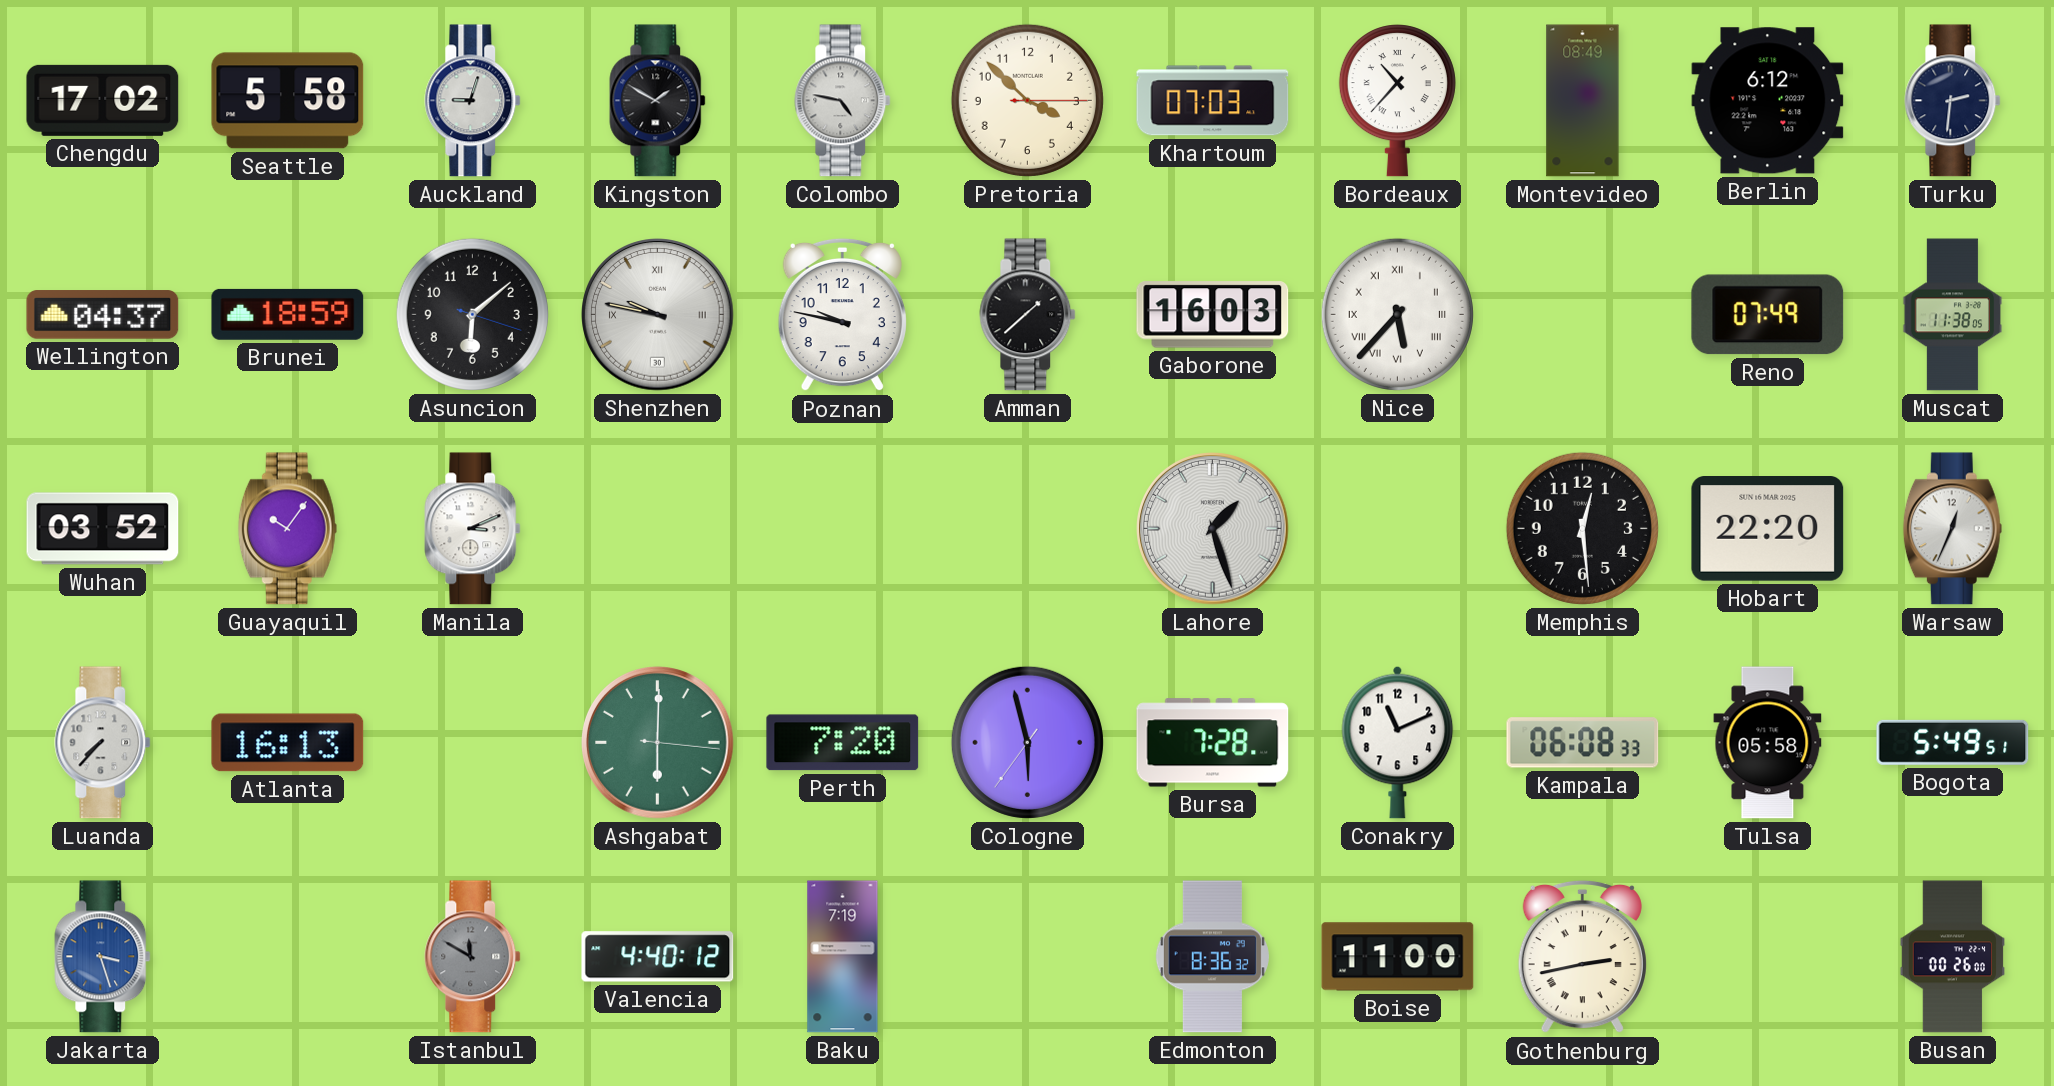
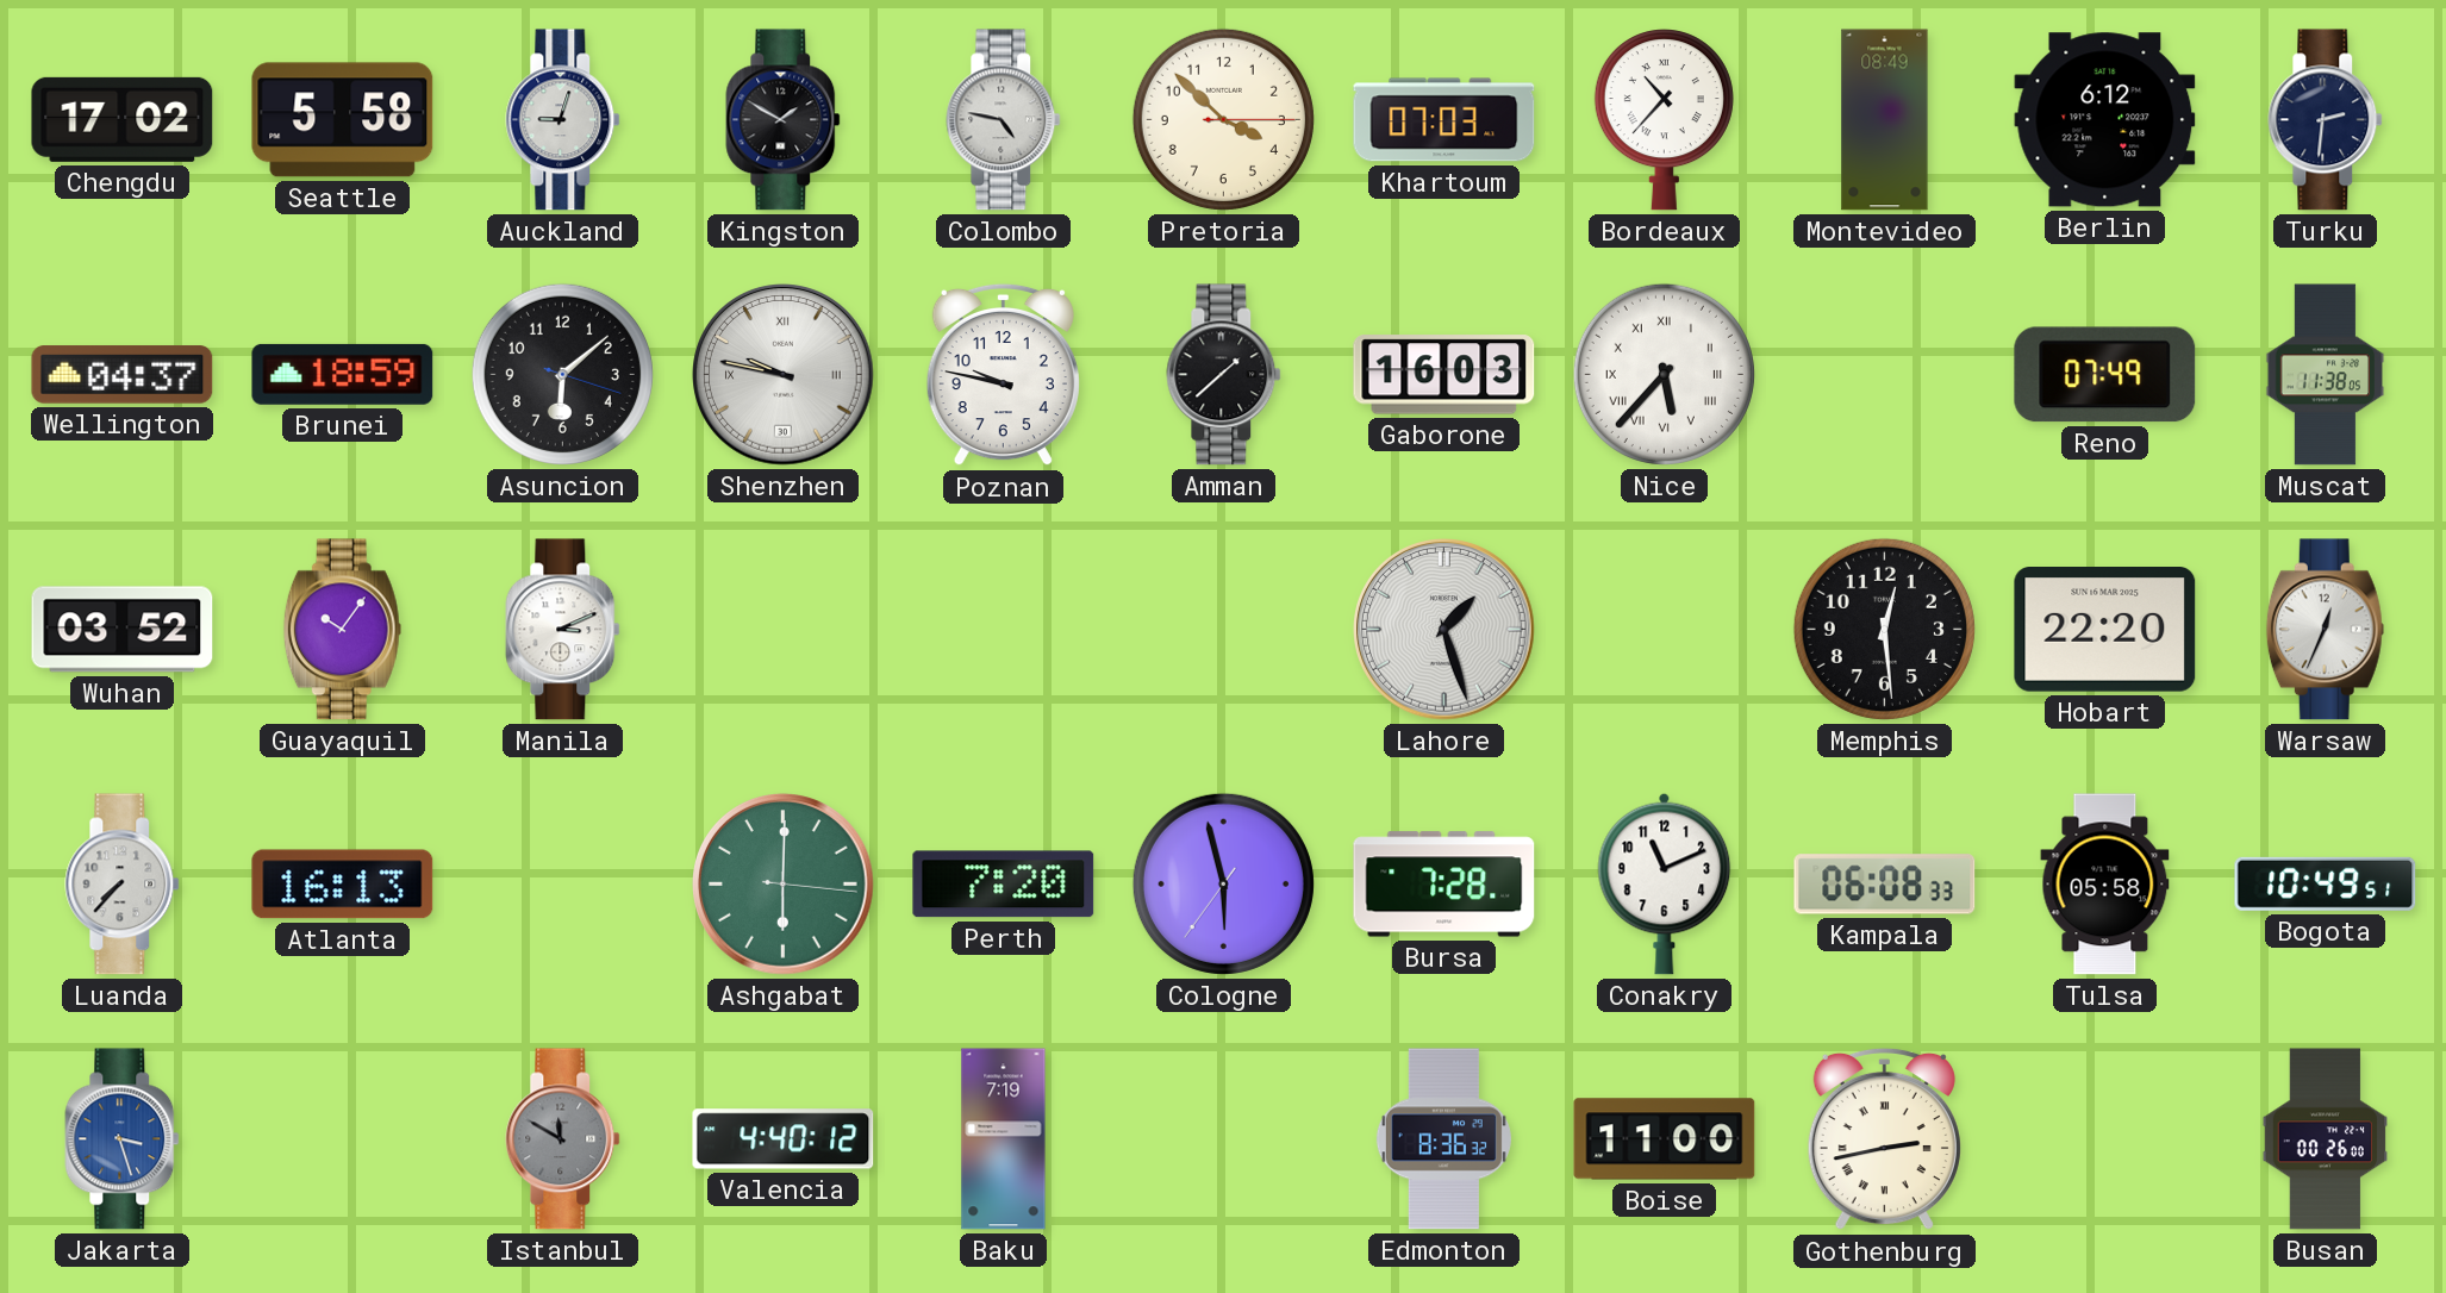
Bogota: 5:49 -> 10:49 (2326, 883)
